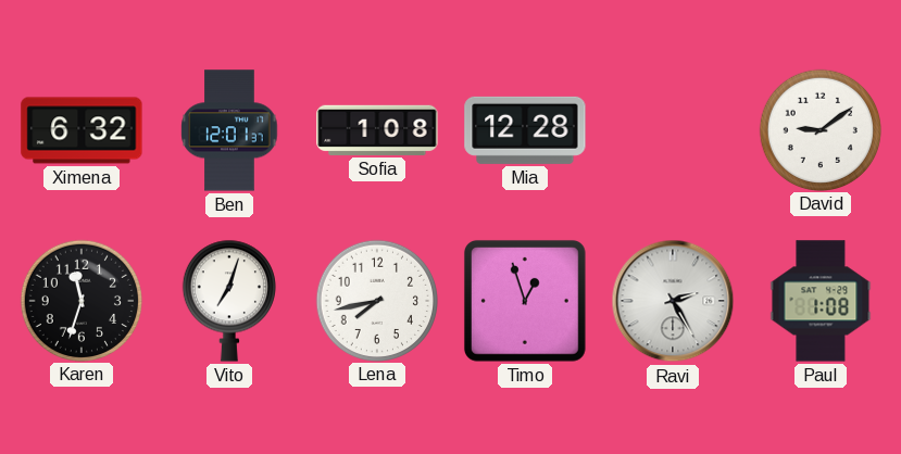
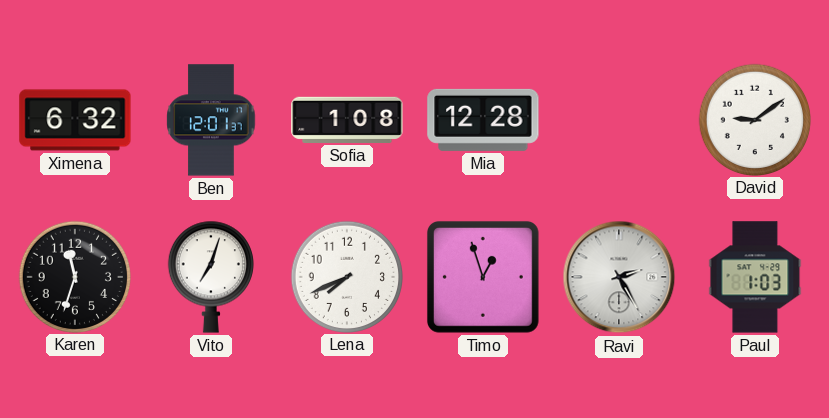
Lena: 7:43 -> 7:41 (346, 276)
Paul: 1:08 -> 1:03 (755, 277)
